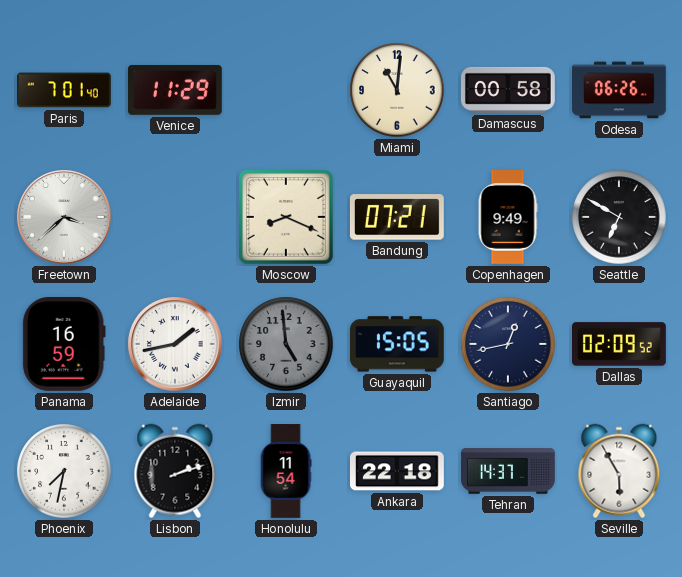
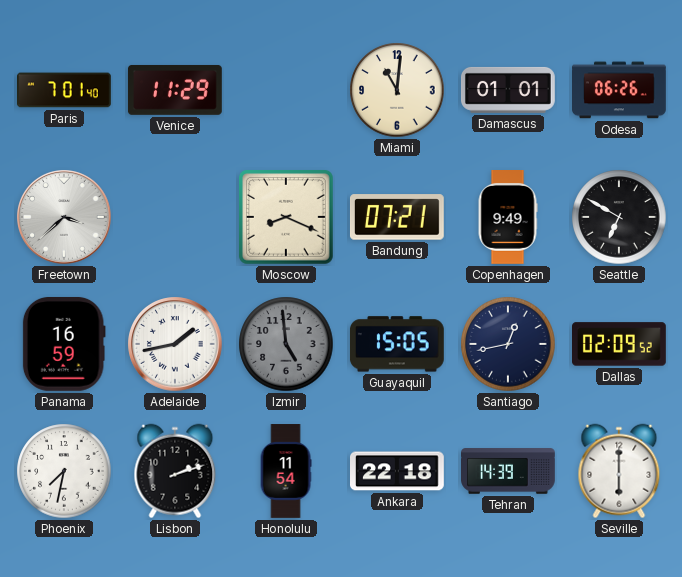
Damascus: 00:58 -> 01:01 (508, 90)
Tehran: 14:37 -> 14:39 (509, 471)
Seville: 5:55 -> 6:00 (619, 471)
